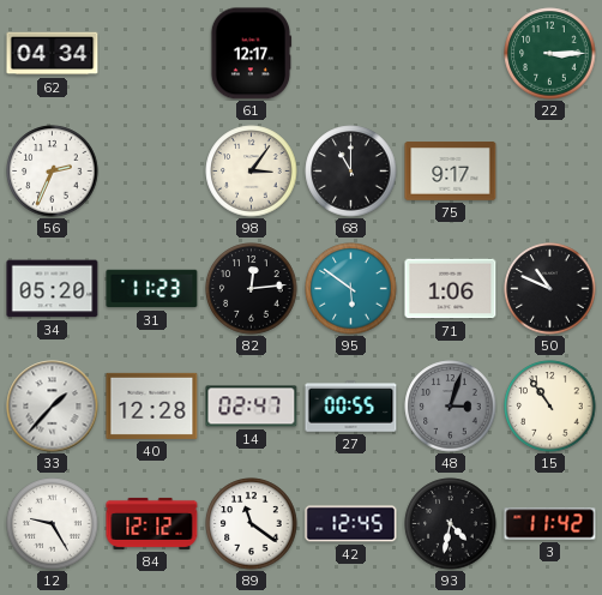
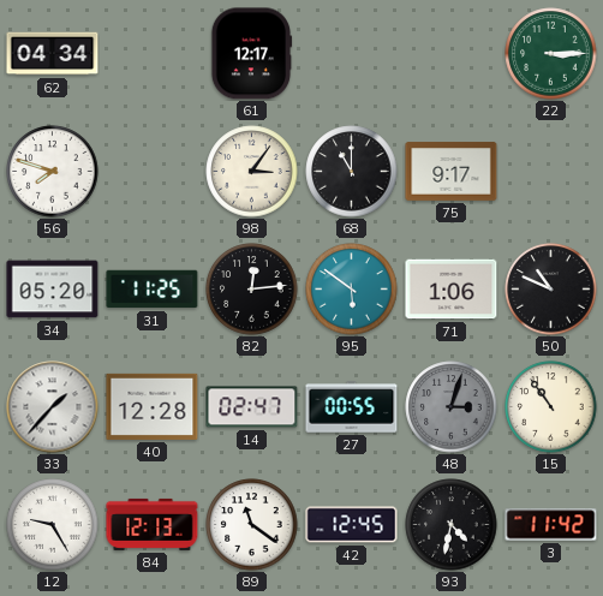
56: 2:34 -> 7:48 (53, 172)
31: 11:23 -> 11:25 (153, 290)
84: 12:12 -> 12:13 (153, 524)
